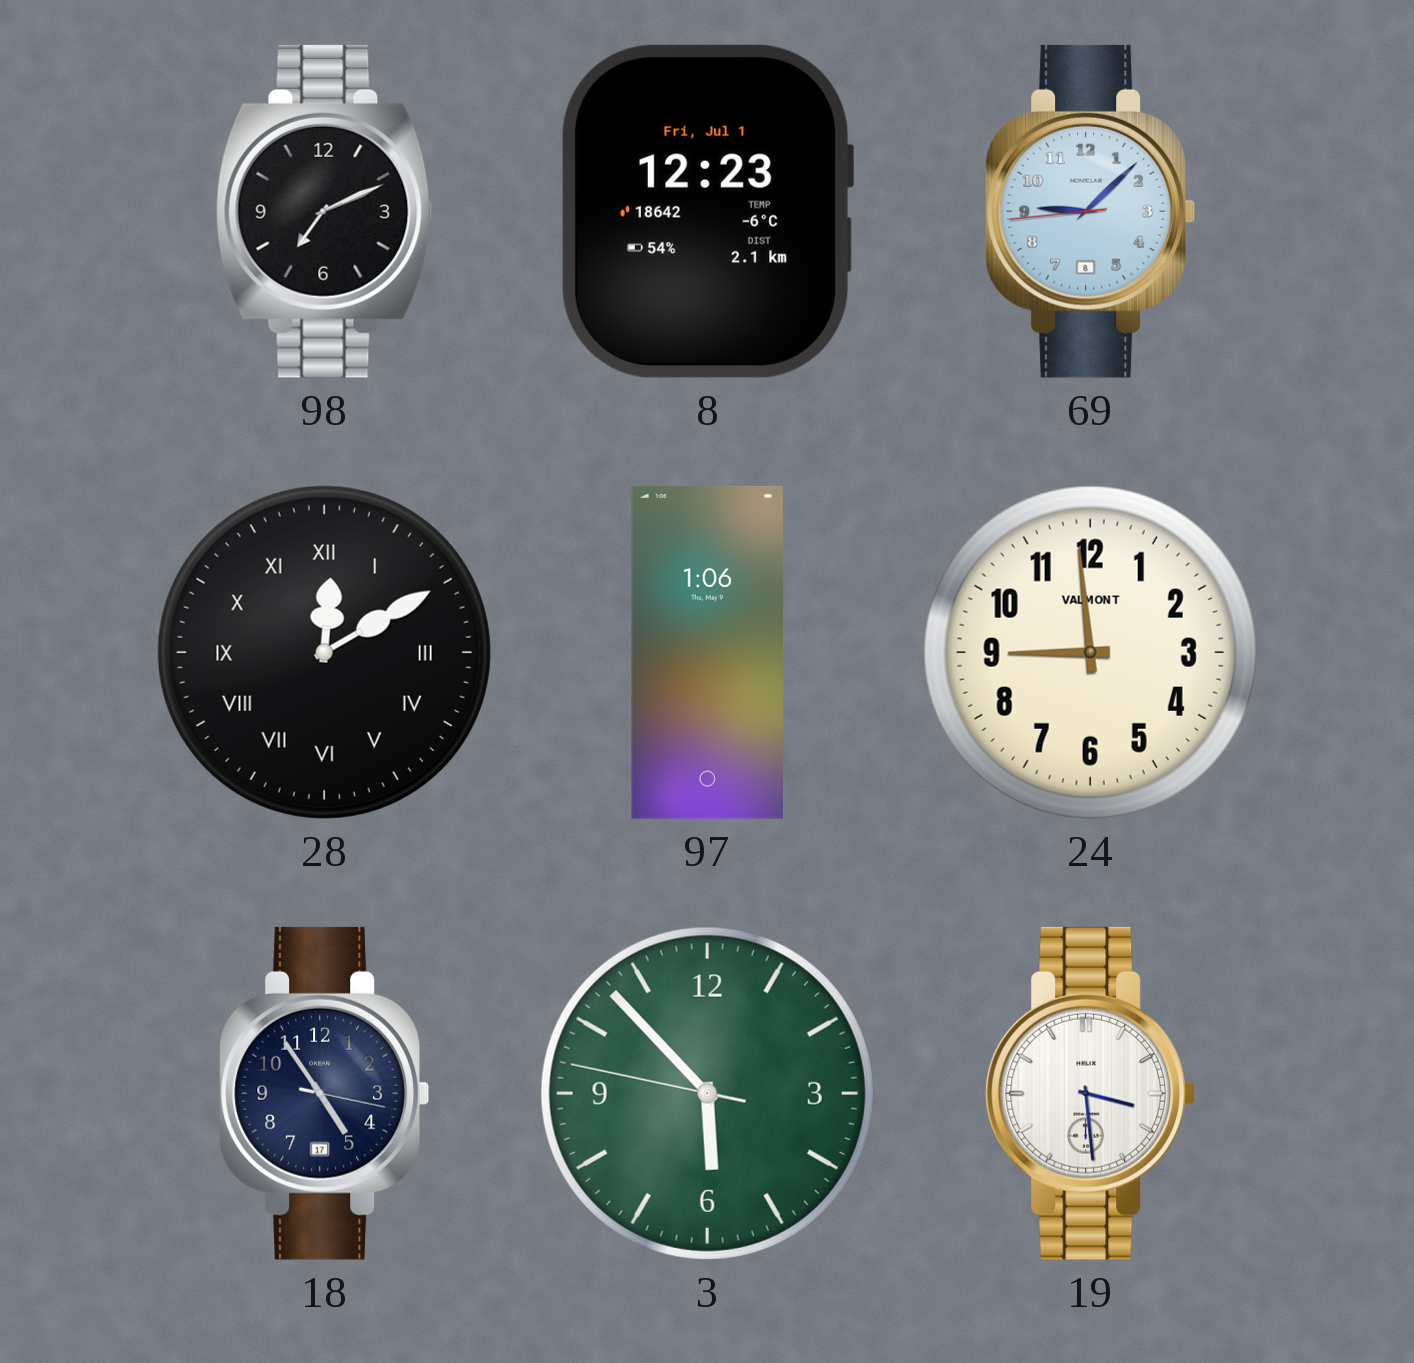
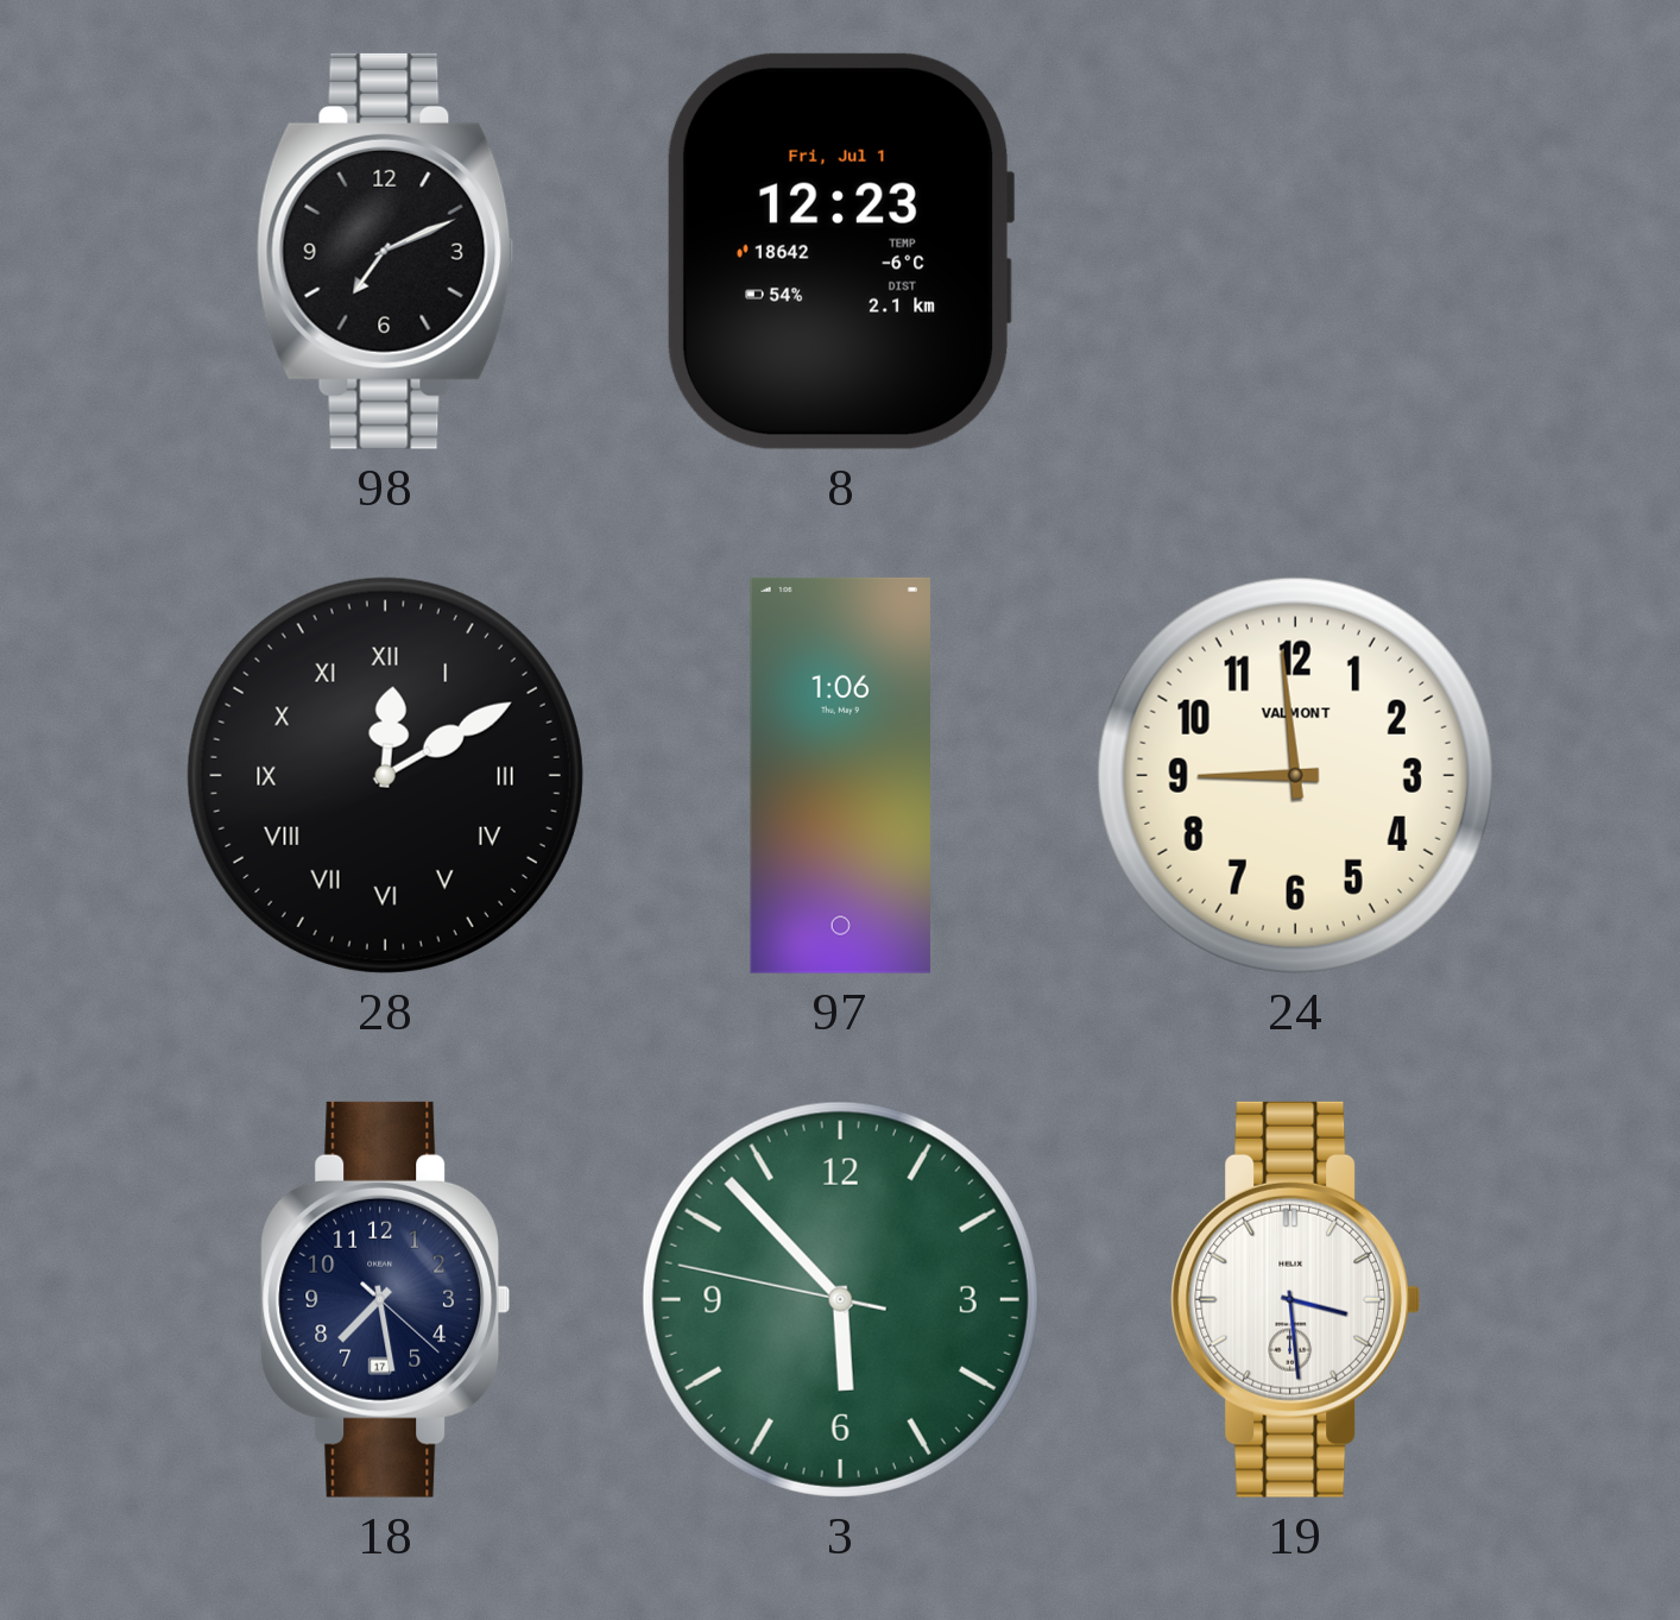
69: 9:07 -> none (1090, 211)
18: 4:54 -> 7:28 (385, 1299)
